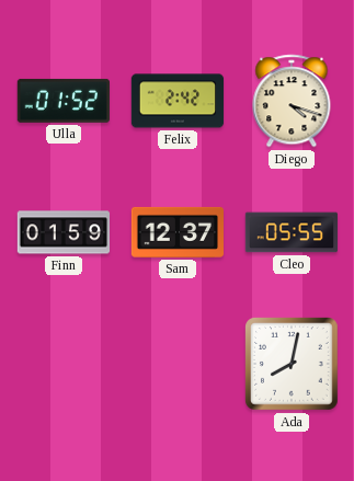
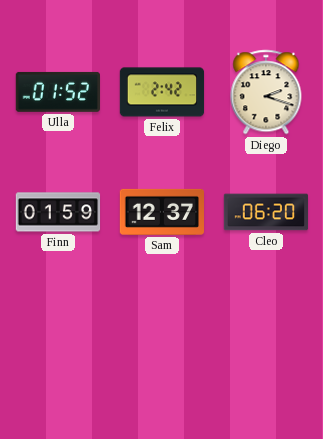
Diego: 4:18 -> 2:18 (266, 92)
Cleo: 05:55 -> 06:20 (266, 212)
Ada: 8:02 -> none (293, 365)
